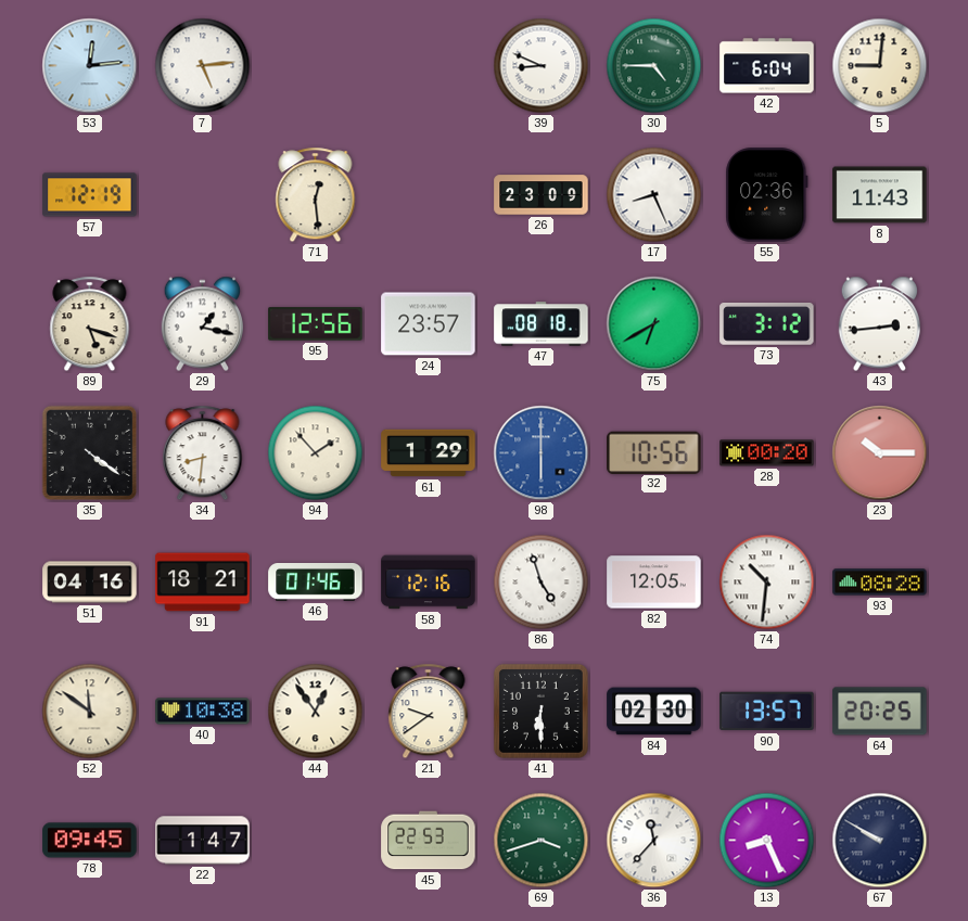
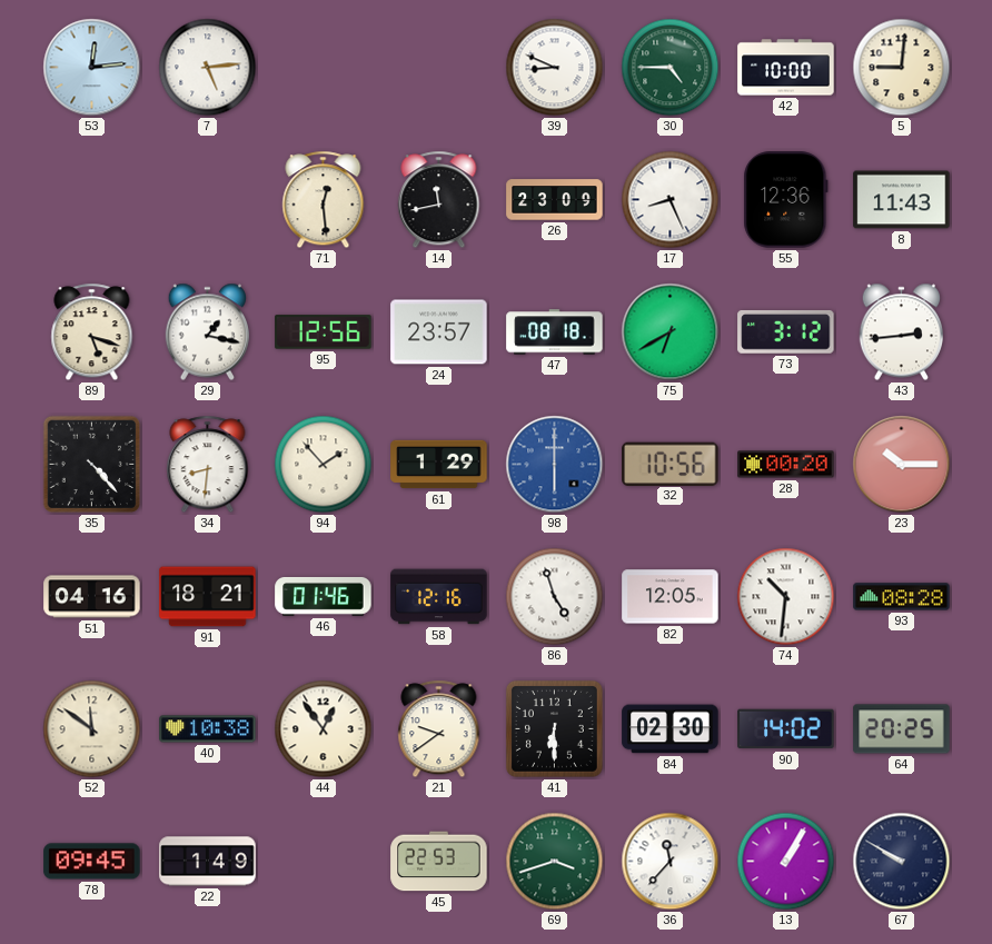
42: 6:04 -> 10:00 (786, 68)
57: 12:19 -> none (90, 195)
14: none -> 11:43 (439, 200)
55: 02:36 -> 12:36 (786, 200)
35: 4:21 -> 4:23 (92, 465)
90: 13:57 -> 14:02 (786, 729)
22: 1:47 -> 1:49 (208, 862)
13: 8:26 -> 1:05 (786, 862)
